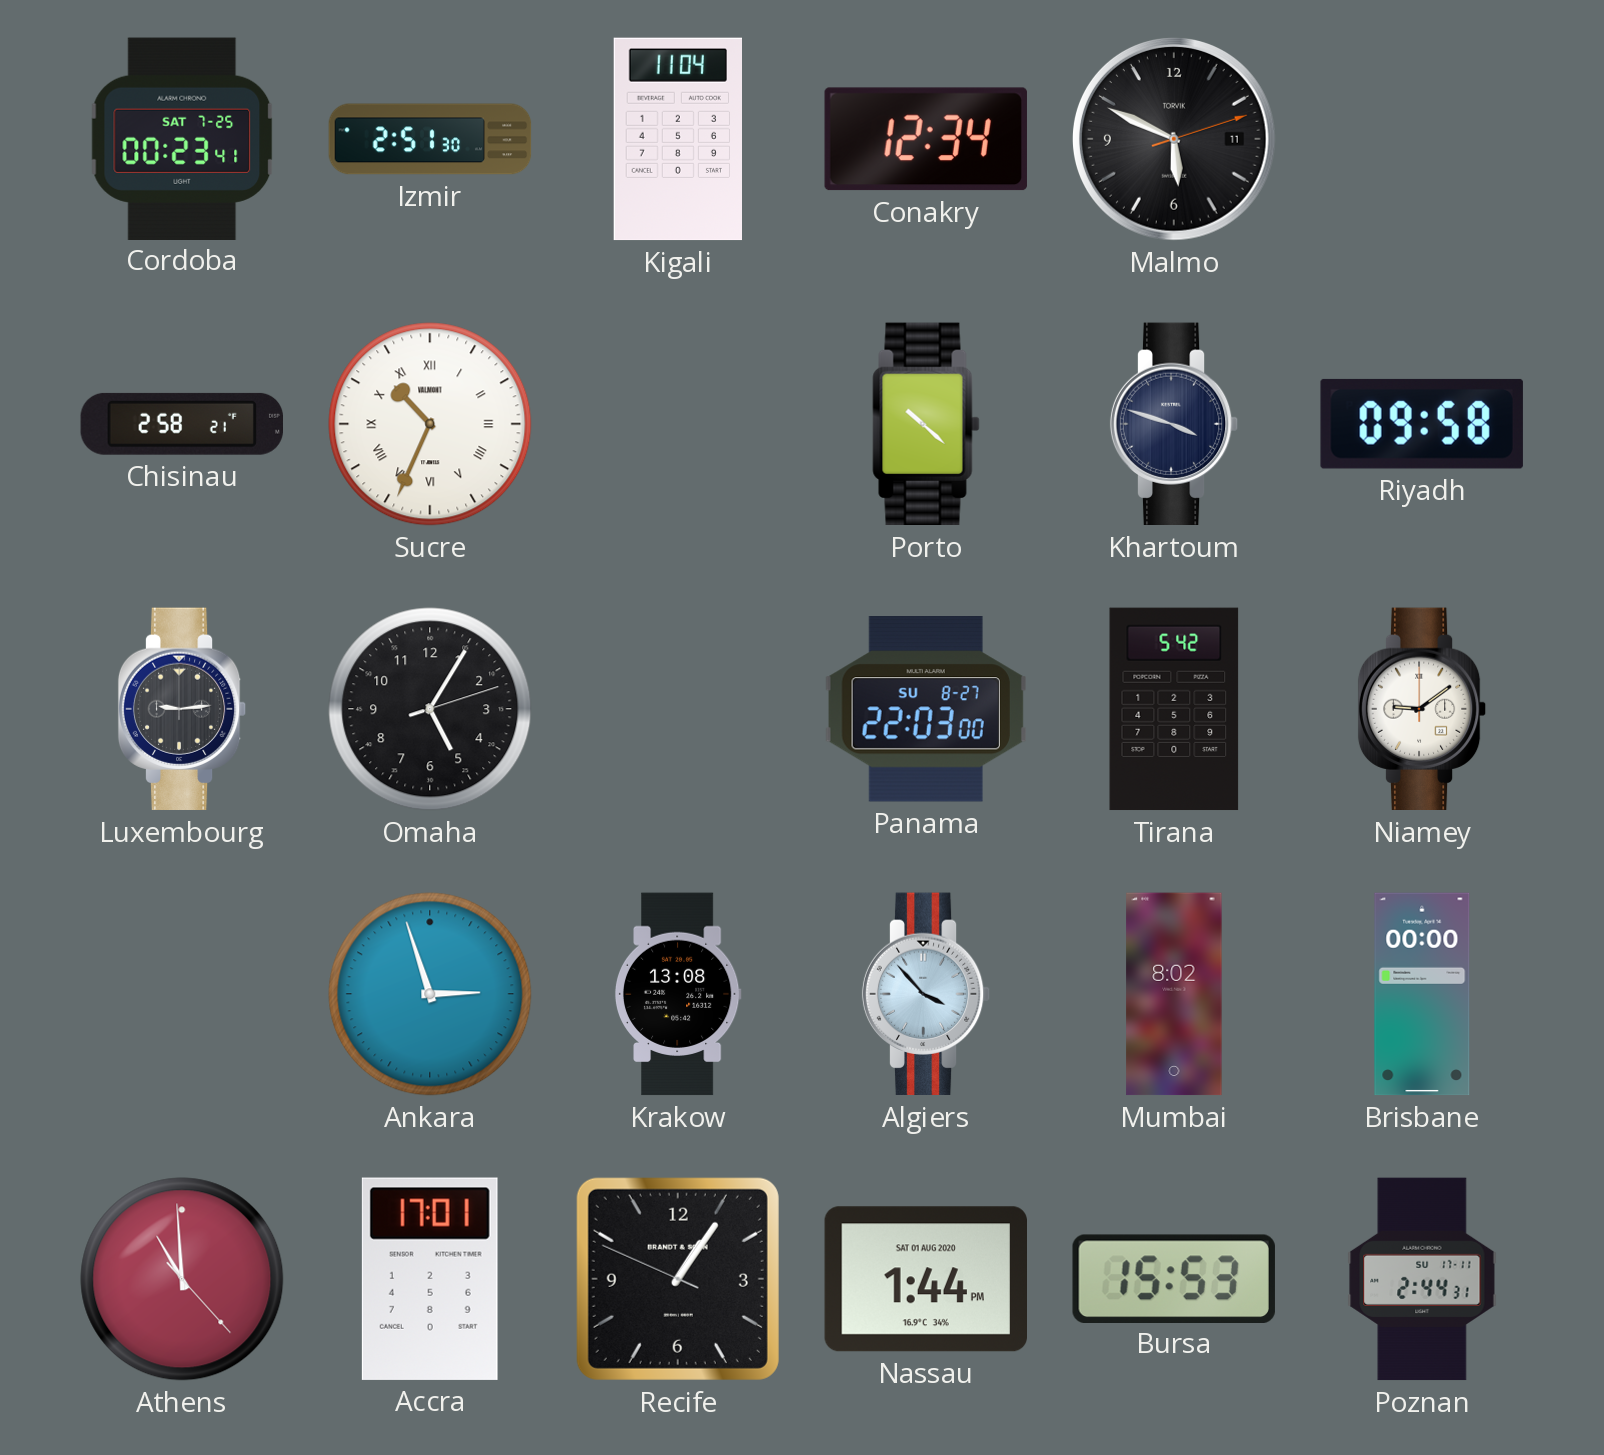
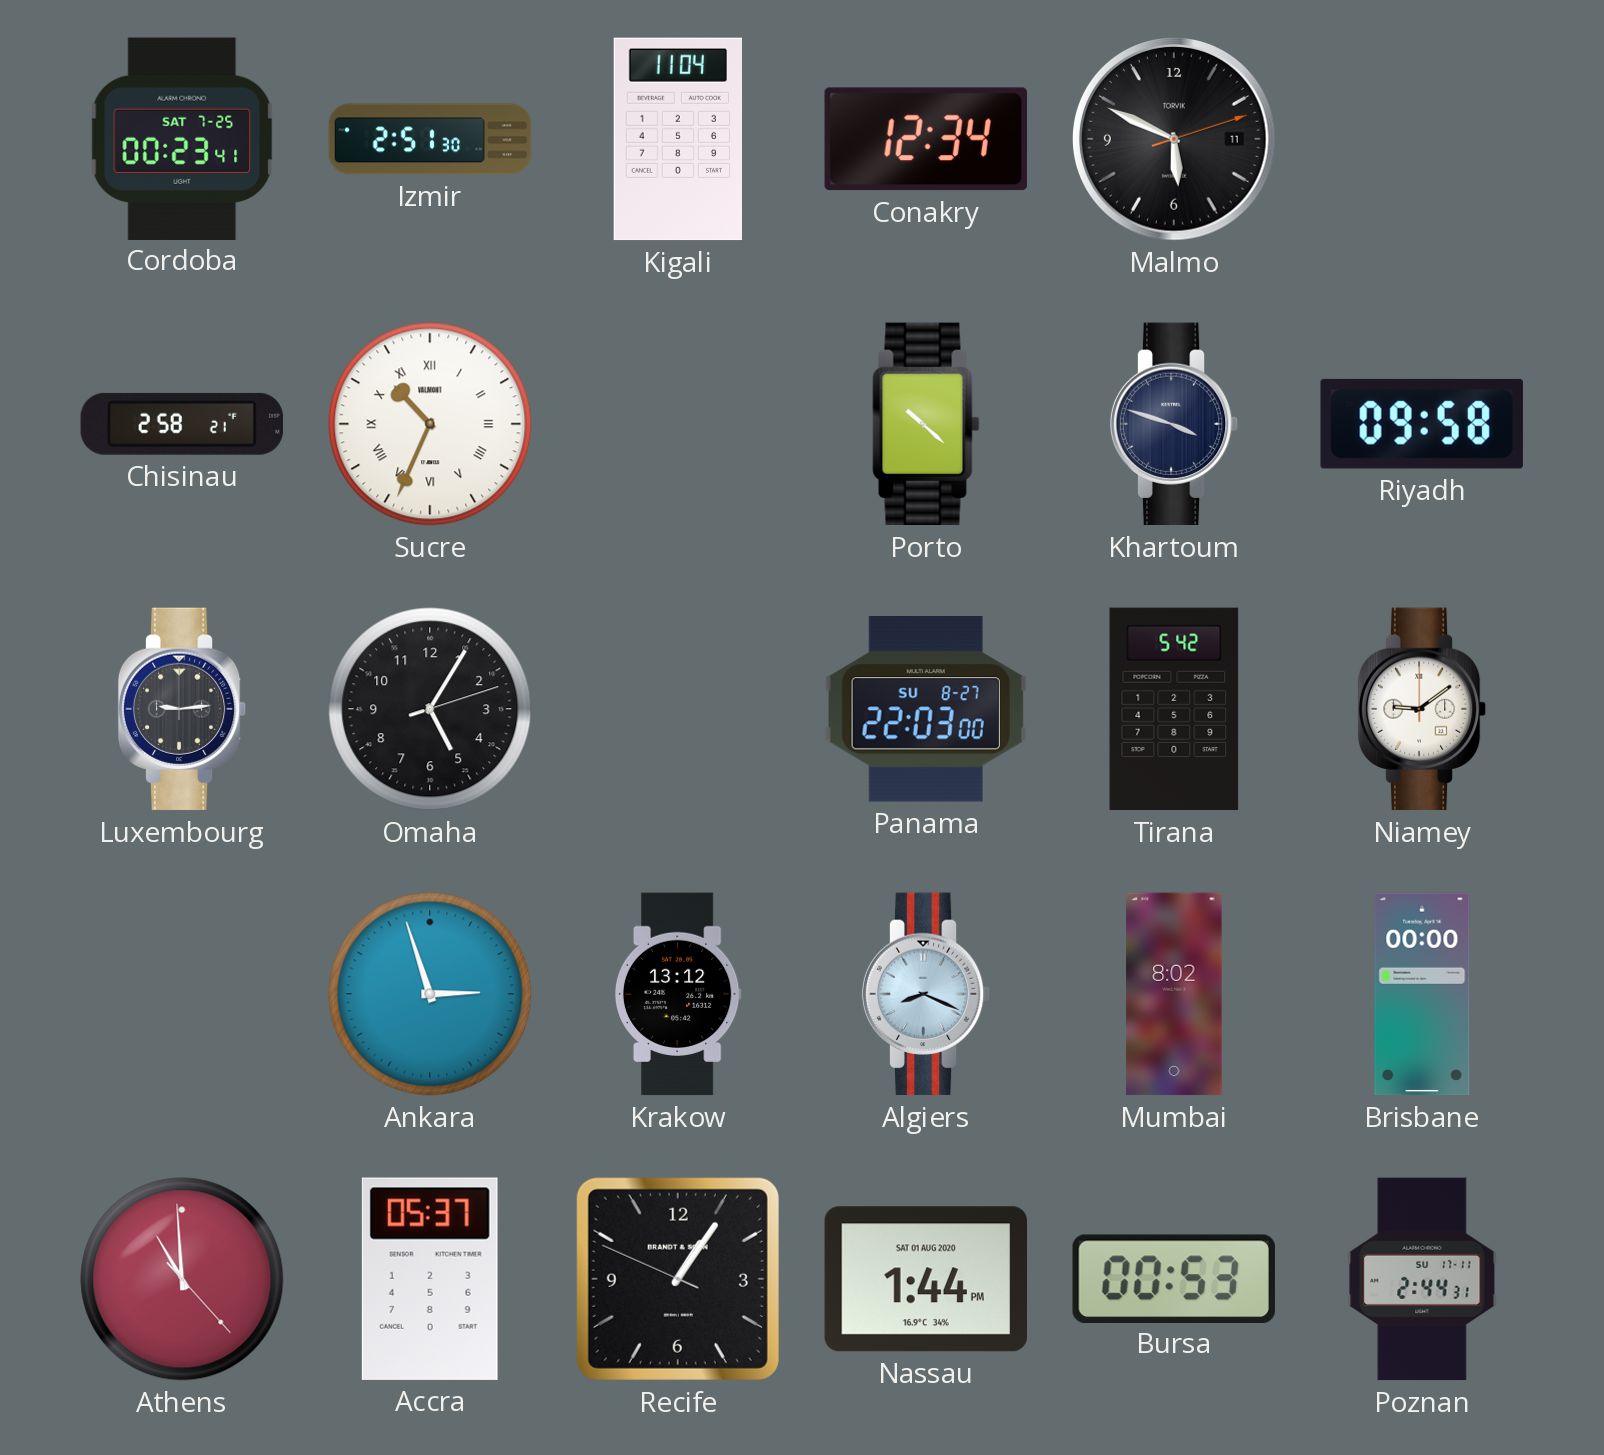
Krakow: 13:08 -> 13:12 (678, 994)
Algiers: 3:53 -> 8:19 (926, 994)
Accra: 17:01 -> 05:37 (430, 1279)
Bursa: 15:53 -> 00:53 (1174, 1278)
